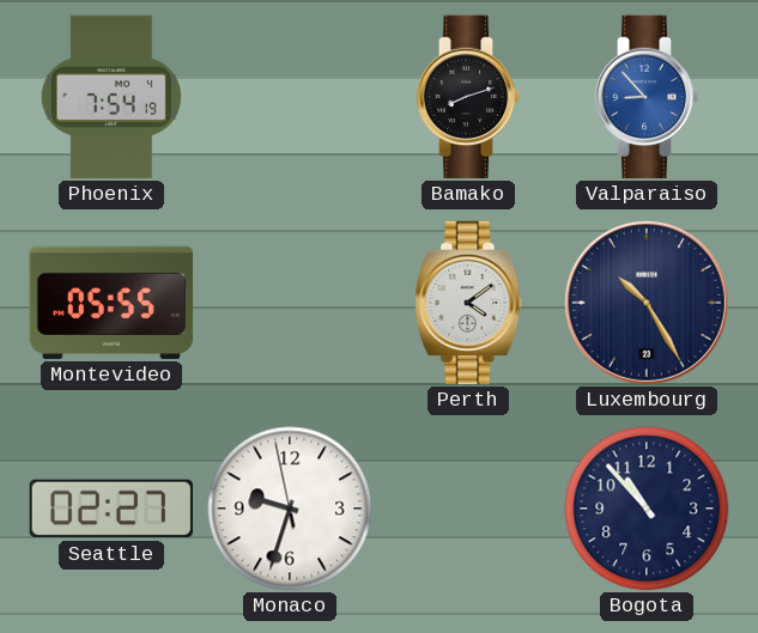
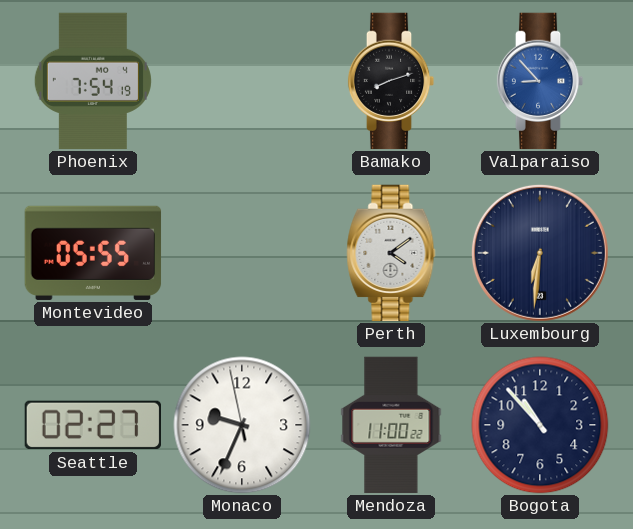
Luxembourg: 10:25 -> 6:31 (540, 253)
Monaco: 9:32 -> 9:33 (242, 425)
Mendoza: none -> 11:00 (391, 425)
